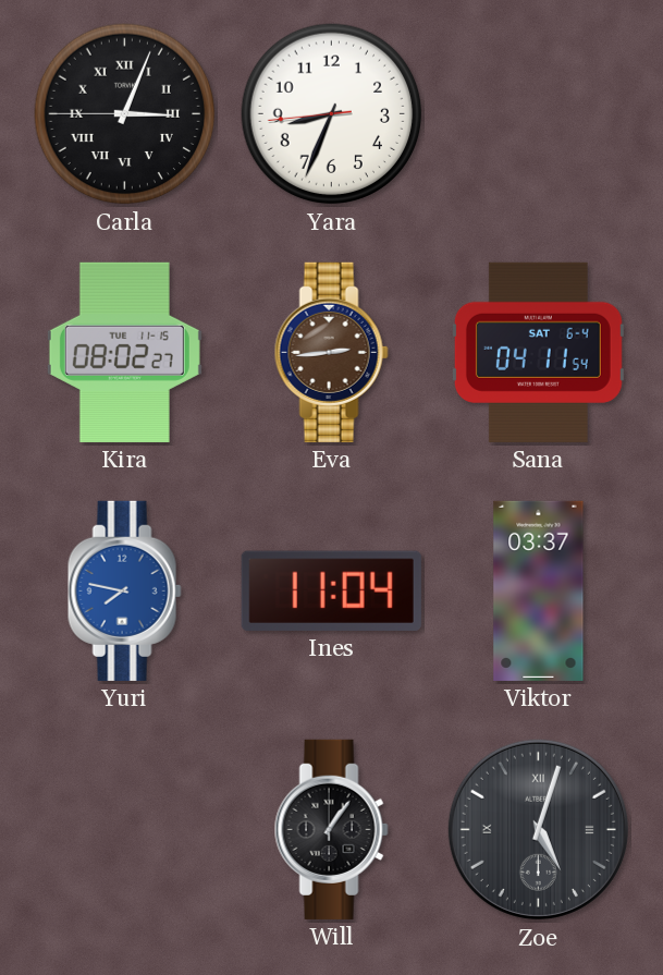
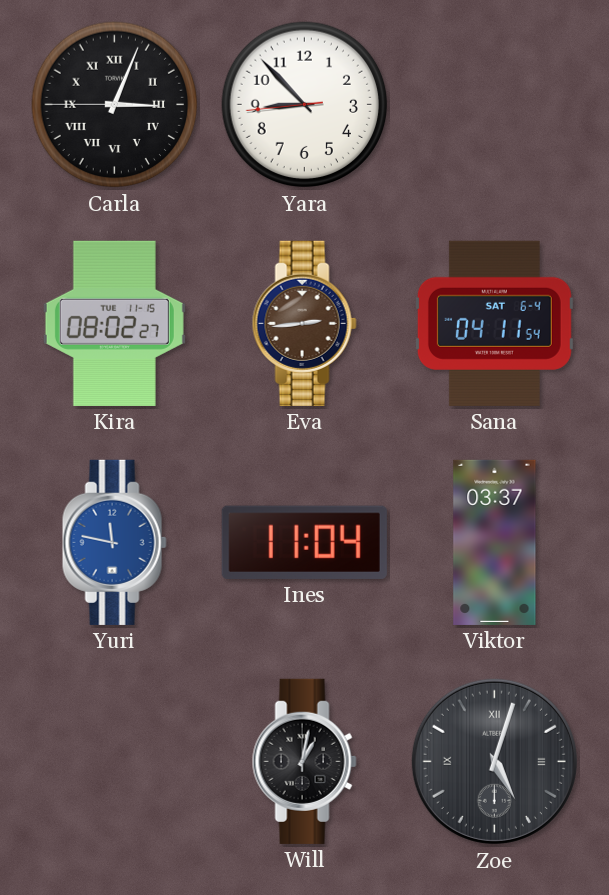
Yara: 8:33 -> 8:52 (305, 105)
Yuri: 7:47 -> 11:47 (114, 542)
Will: 1:06 -> 1:02 (304, 761)
